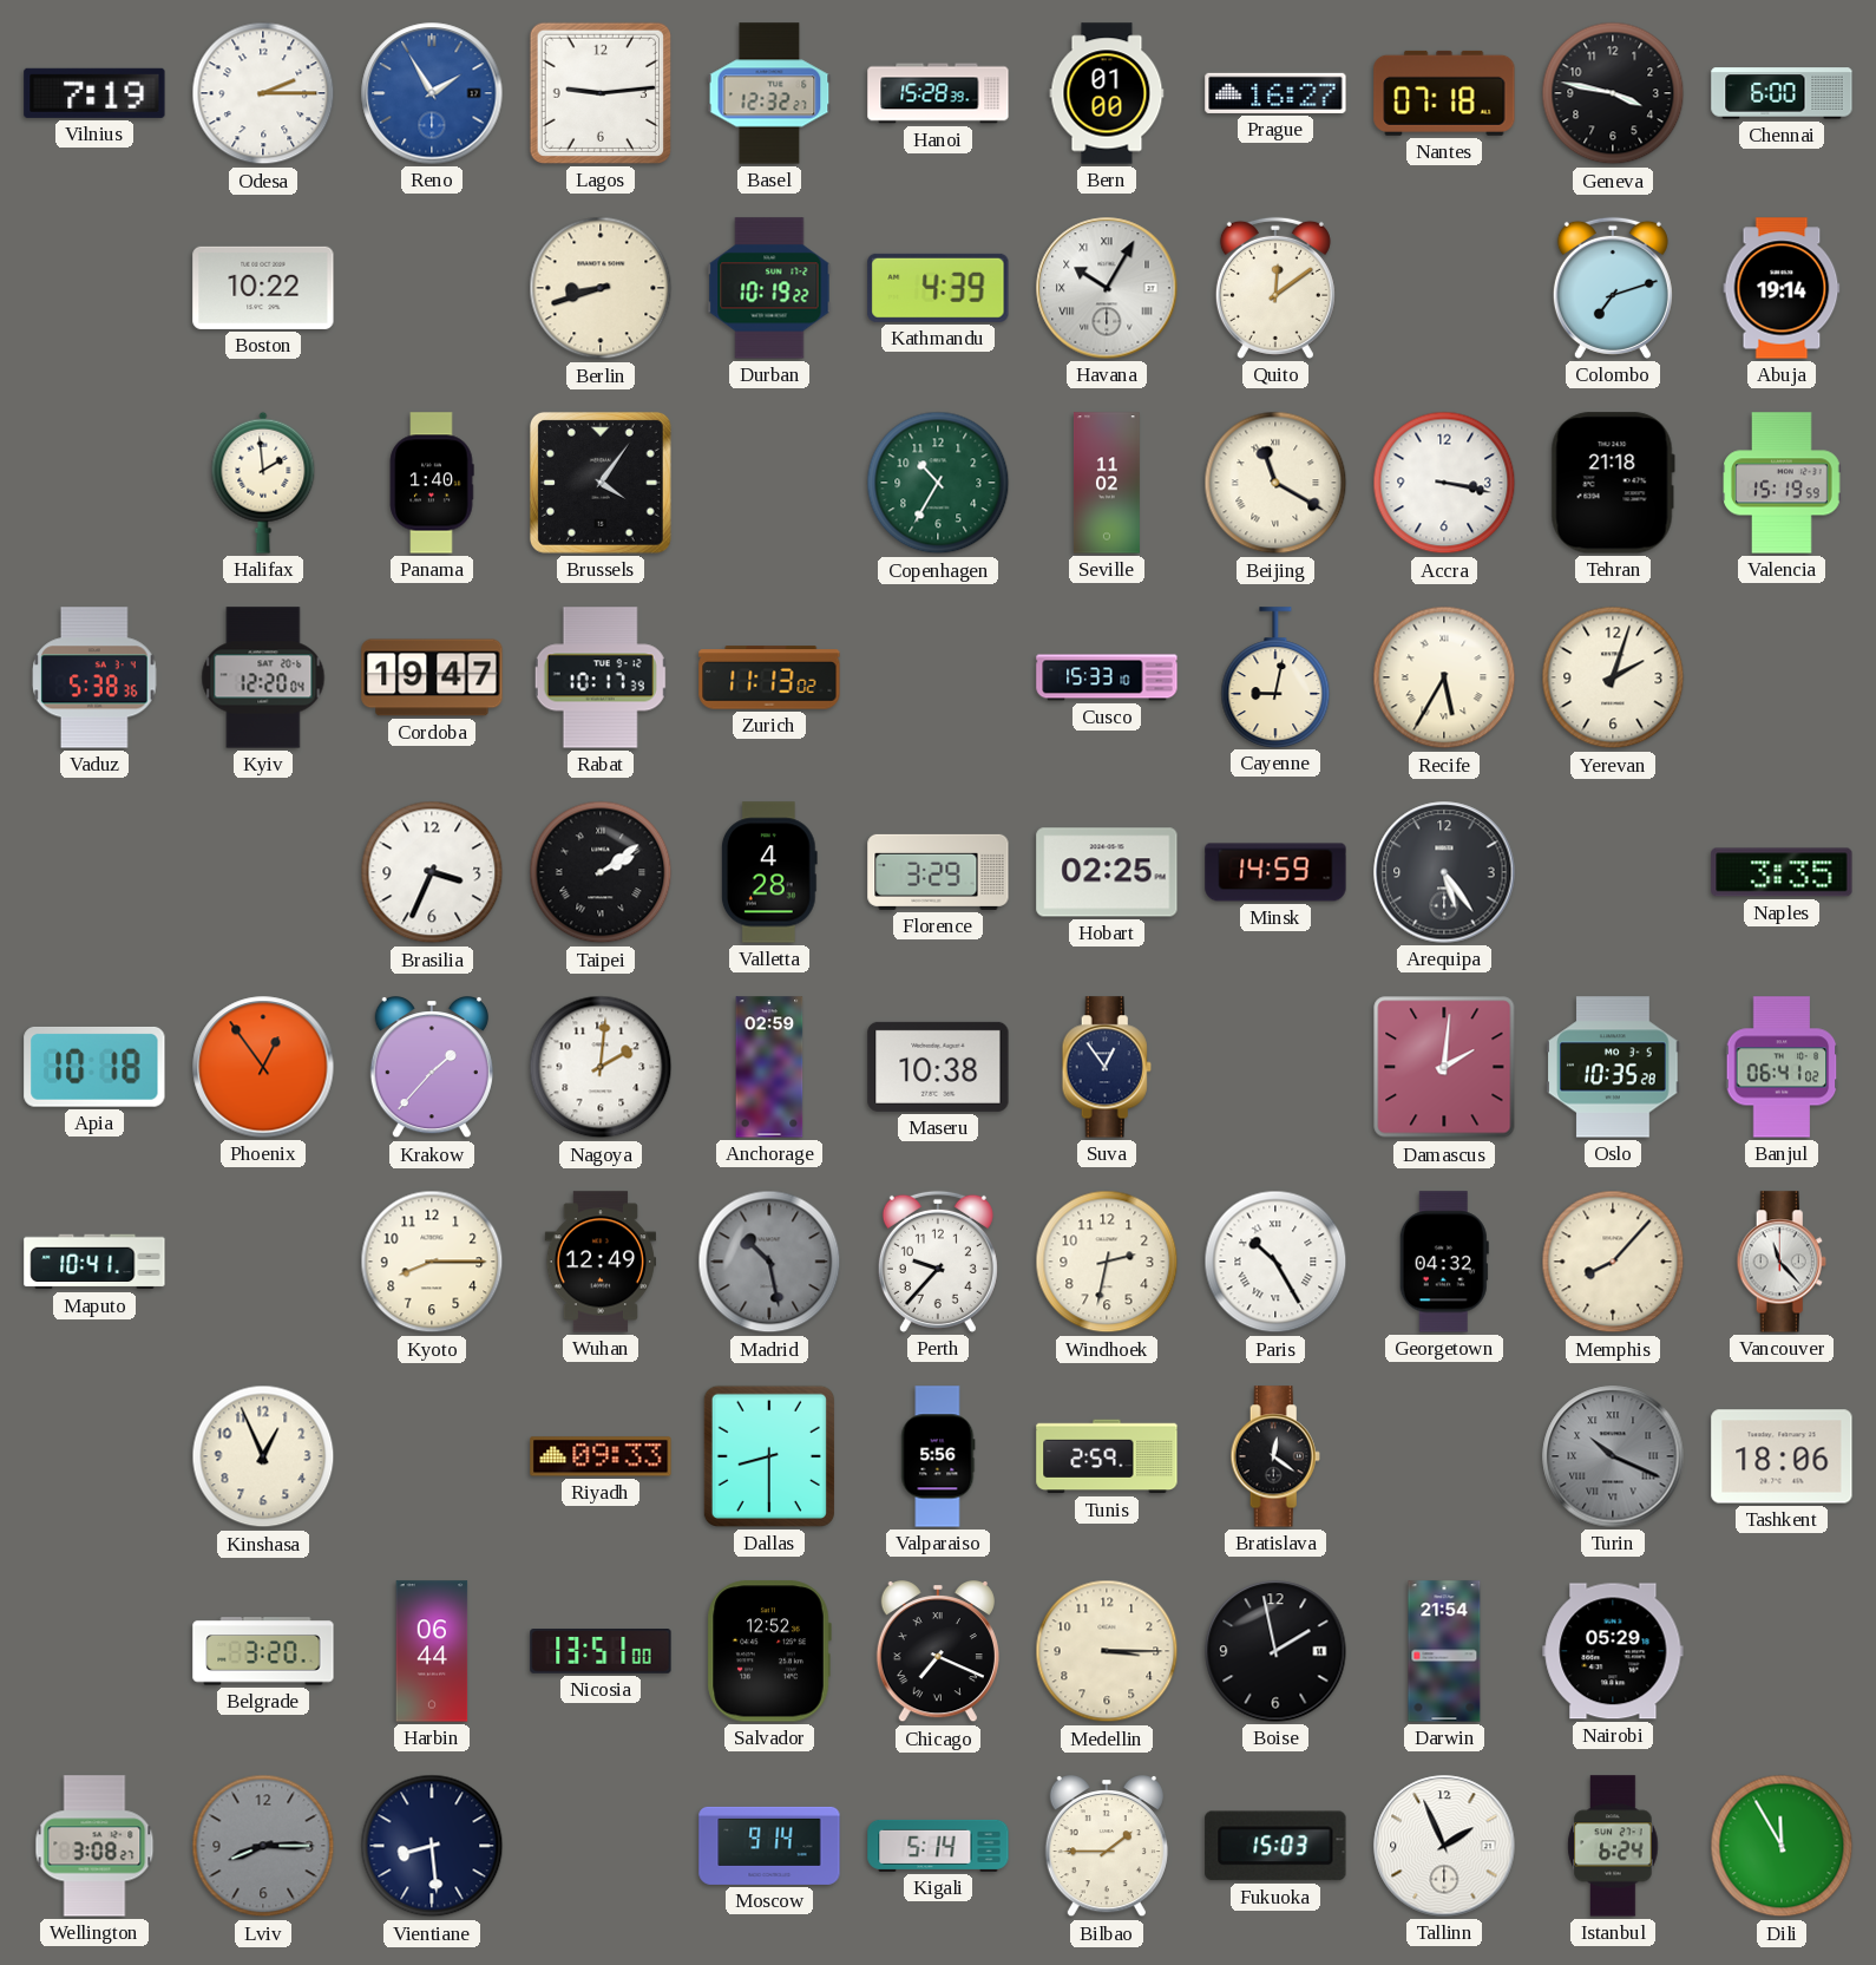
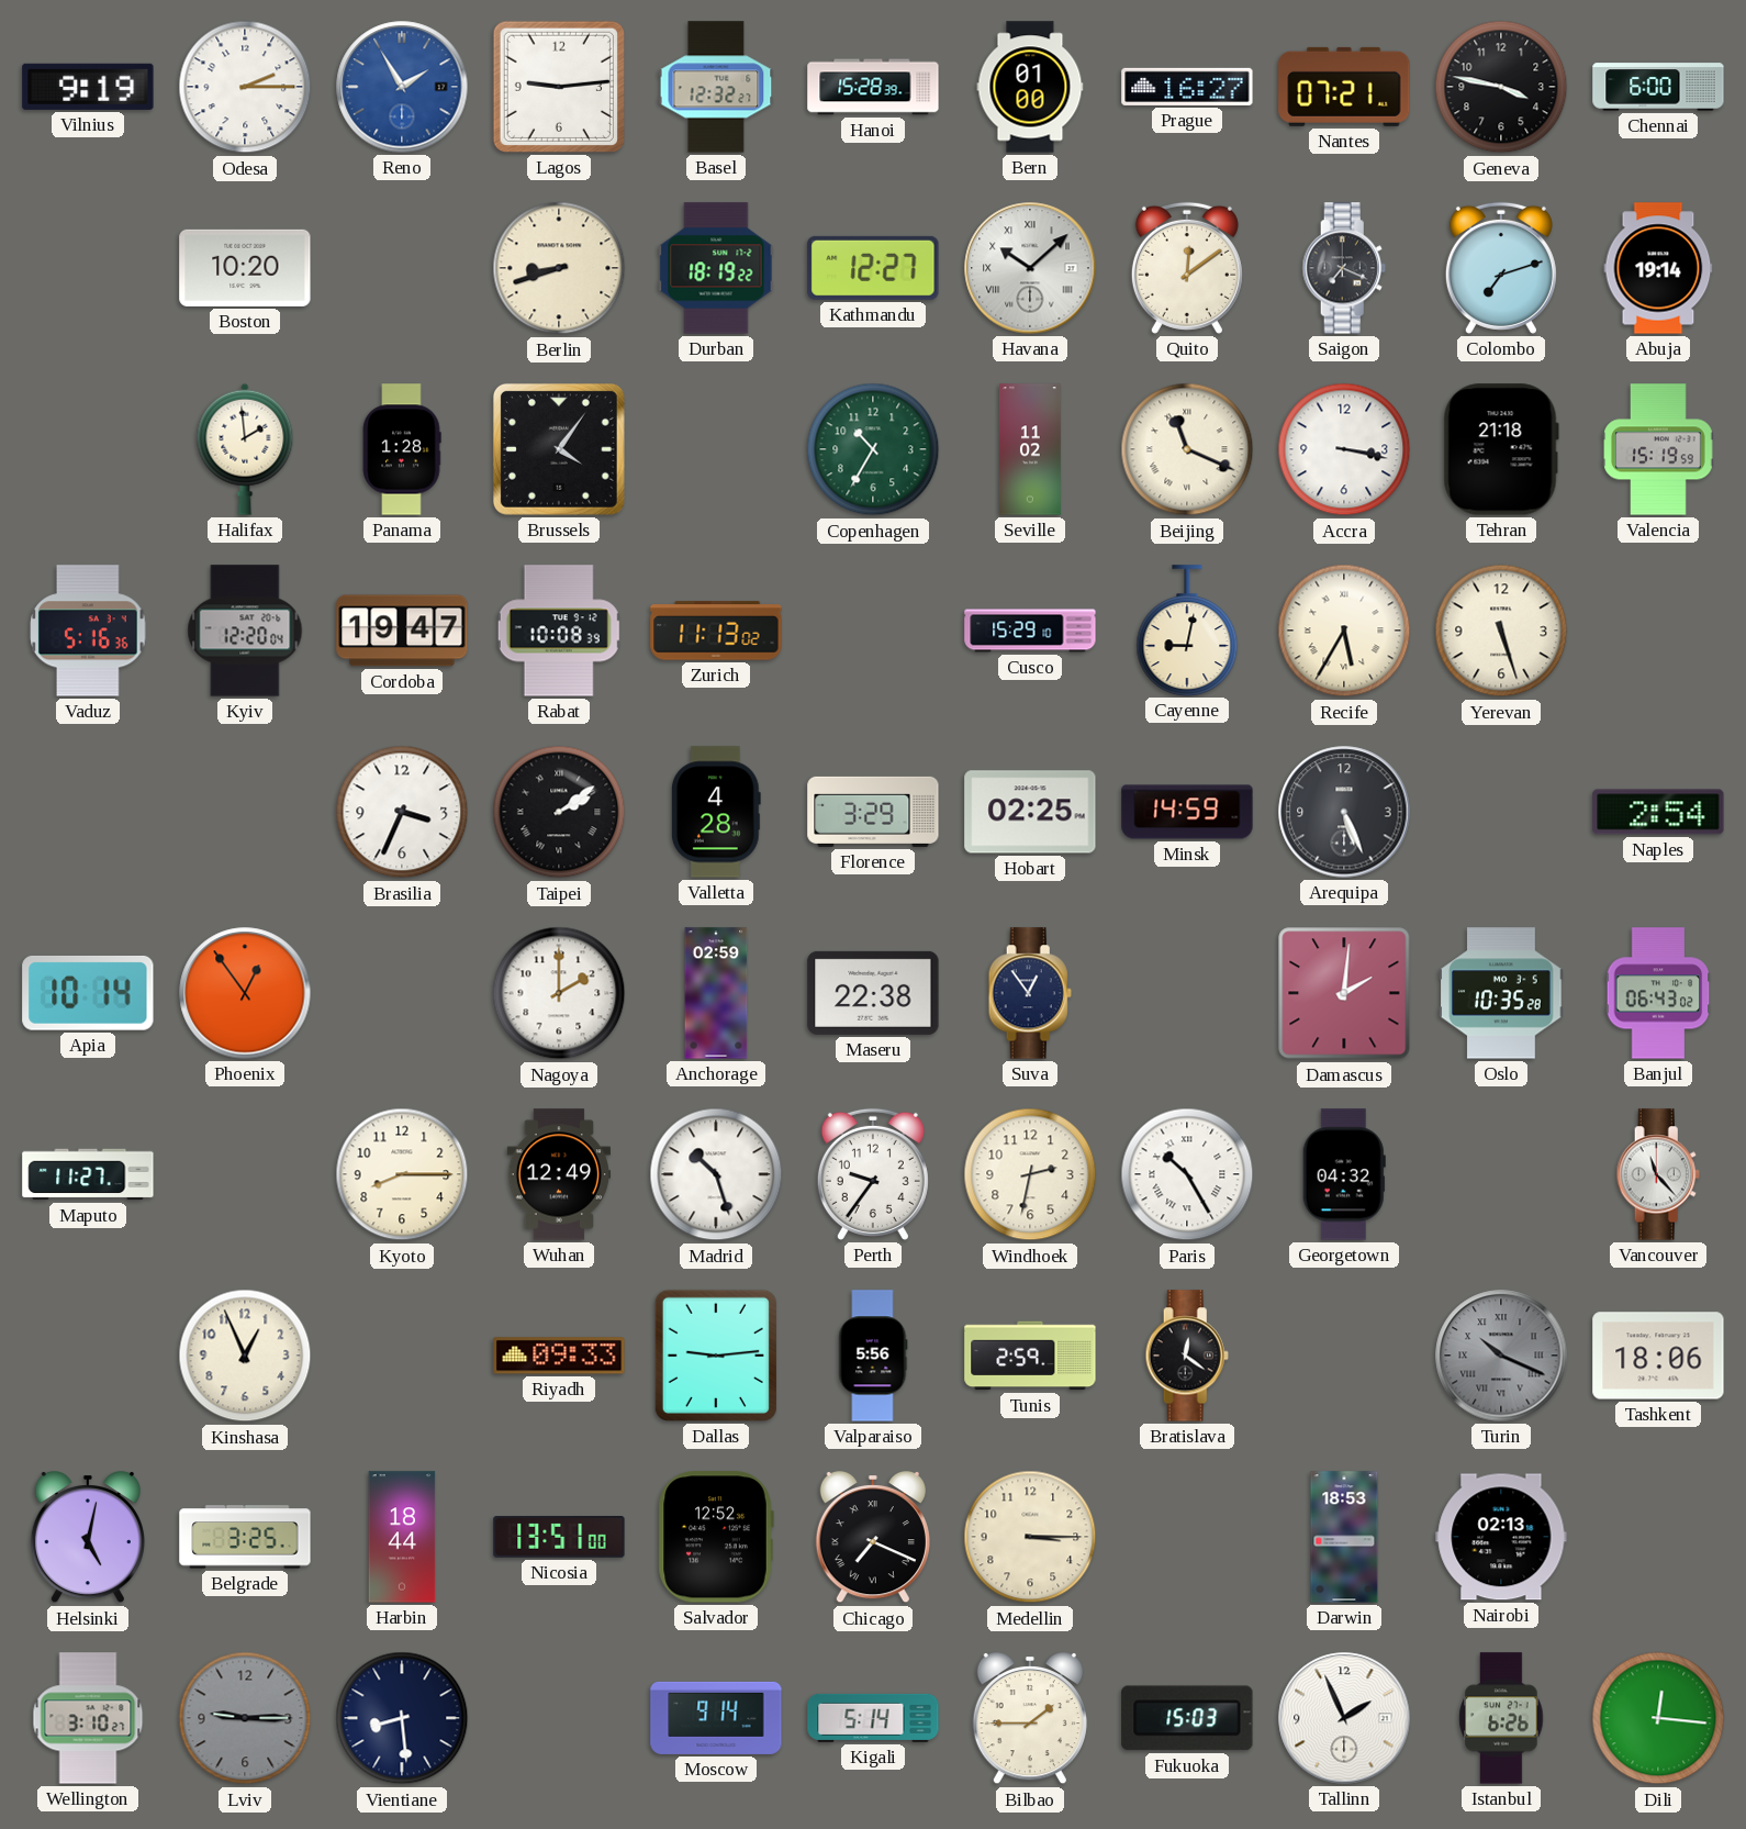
Vilnius: 7:19 -> 9:19 (88, 87)
Nantes: 07:18 -> 07:21 (1344, 87)
Boston: 10:22 -> 10:20 (245, 268)
Durban: 10:19 -> 18:19 (716, 268)
Kathmandu: 4:39 -> 12:27 (873, 268)
Havana: 10:05 -> 10:08 (1030, 268)
Saigon: none -> 7:19 (1344, 268)
Panama: 1:40 -> 1:28 (402, 449)
Beijing: 11:20 -> 11:19 (1187, 449)
Vaduz: 5:38 -> 5:16 (88, 631)
Rabat: 10:17 -> 10:08 (559, 631)
Cusco: 15:33 -> 15:29 (1030, 631)
Yerevan: 2:03 -> 5:27 (1501, 631)
Arequipa: 5:24 -> 5:26 (1344, 812)
Naples: 3:35 -> 2:54 (1658, 812)
Apia: 10:18 -> 10:14 (88, 993)
Krakow: 1:37 -> none (432, 1068)
Nagoya: 2:01 -> 2:00 (559, 993)
Maseru: 10:38 -> 22:38 (873, 993)
Banjul: 06:41 -> 06:43 (1658, 993)
Maputo: 10:41 -> 11:27 (88, 1174)
Madrid: 10:28 -> 10:27 (716, 1174)
Madrid dial: grey -> white (716, 1174)
Perth: 9:37 -> 9:36 (873, 1174)
Memphis: 8:07 -> none (1613, 1262)
Dallas: 8:30 -> 9:14 (716, 1356)
Helsinki: none -> 5:02 (88, 1538)
Belgrade: 3:20 -> 3:25 (245, 1537)
Harbin: 06:44 -> 18:44 (402, 1537)
Boise: 1:58 -> none (1275, 1651)
Darwin: 21:54 -> 18:53 (1344, 1537)
Nairobi: 05:29 -> 02:13 (1501, 1537)
Wellington: 3:08 -> 3:10 (88, 1718)
Lviv: 8:15 -> 9:15 (245, 1718)
Istanbul: 6:24 -> 6:26 (1501, 1718)
Dili: 11:55 -> 12:16 (1658, 1718)
